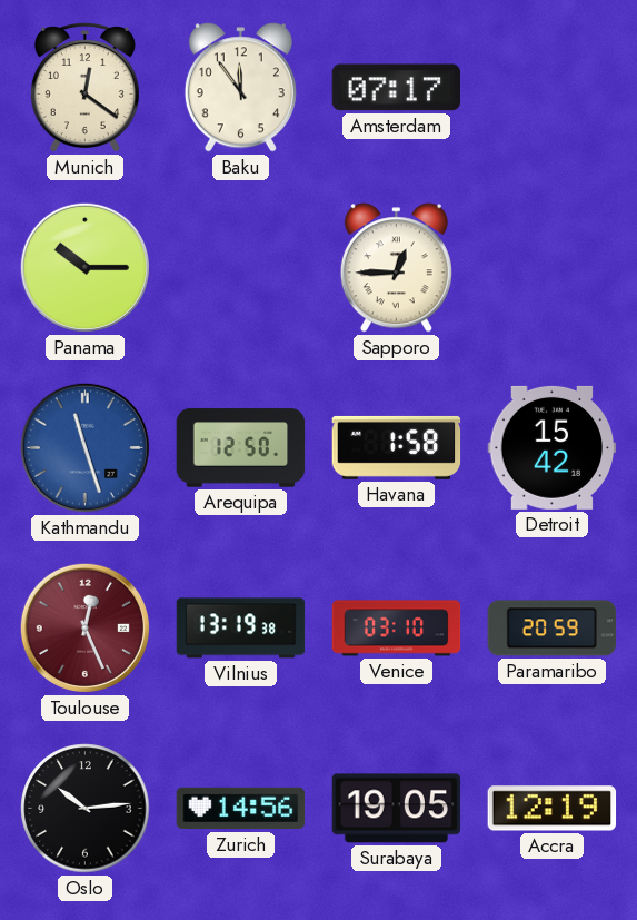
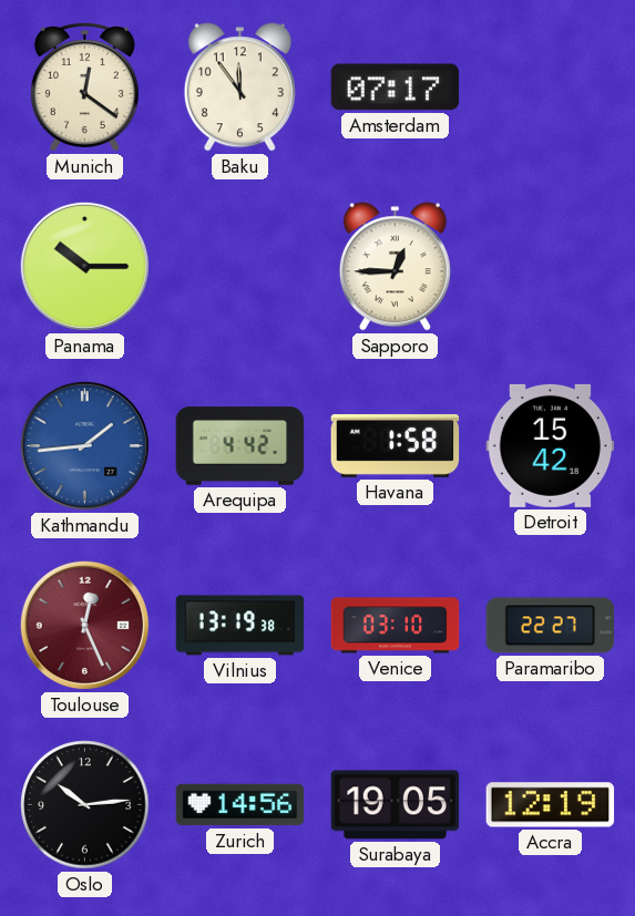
Kathmandu: 11:27 -> 1:44 (84, 445)
Arequipa: 12:50 -> 4:42 (240, 446)
Paramaribo: 20:59 -> 22:27 (551, 626)
